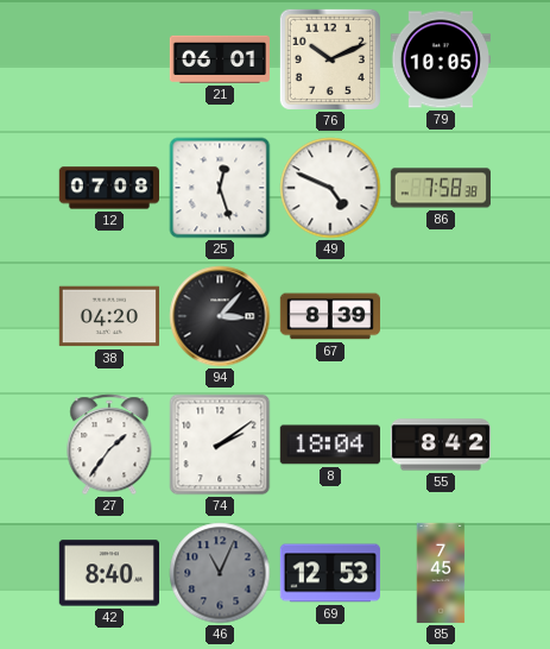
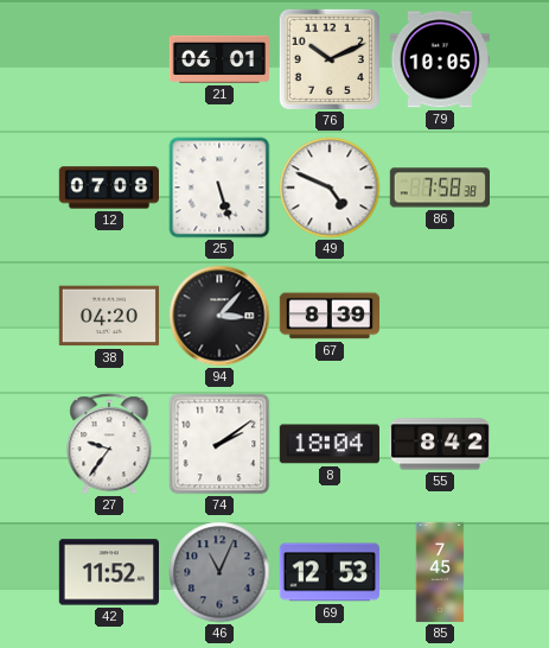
25: 12:27 -> 5:27 (219, 188)
27: 1:36 -> 9:36 (109, 444)
42: 8:40 -> 11:52 (108, 572)
